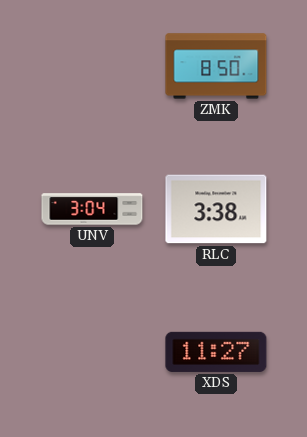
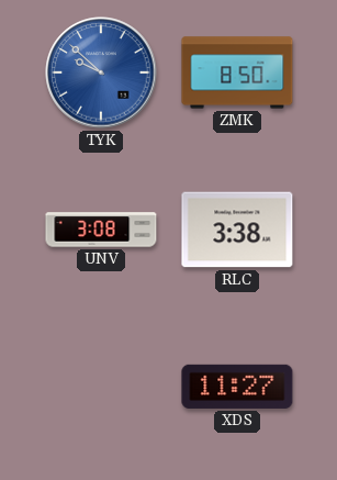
TYK: none -> 9:52 (101, 72)
UNV: 3:04 -> 3:08 (101, 230)
